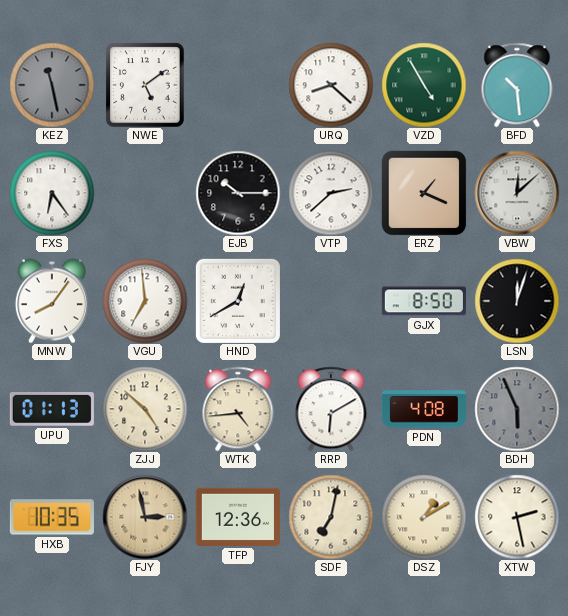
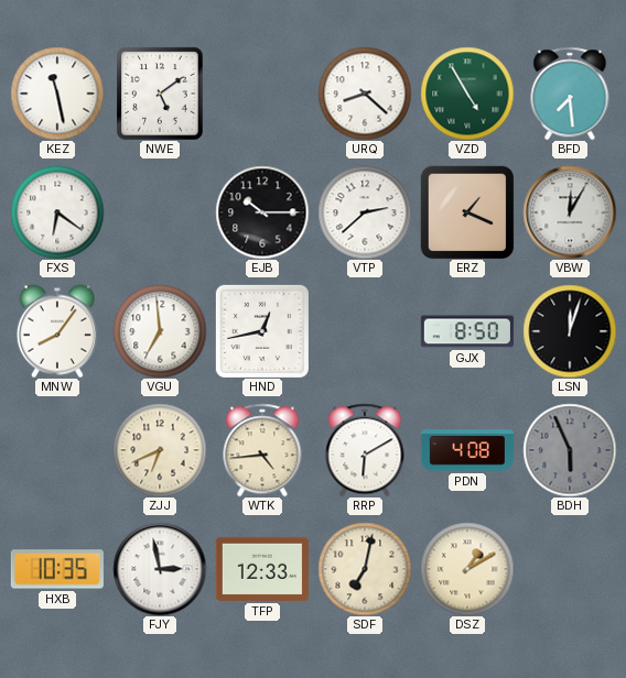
KEZ dial: grey -> white (57, 94)
BFD: 10:29 -> 7:29 (570, 94)
FXS: 6:24 -> 6:21 (57, 212)
VBW: 12:08 -> 12:05 (570, 212)
HND: 12:40 -> 12:43 (262, 331)
UPU: 01:13 -> none (52, 410)
ZJJ: 4:52 -> 6:41 (160, 450)
FJY dial: champagne -> white (160, 569)
TFP: 12:36 -> 12:33 (262, 569)
XTW: 2:28 -> none (517, 517)
